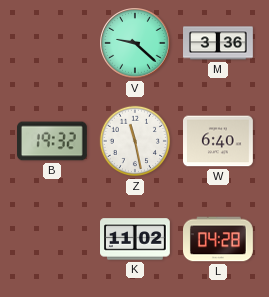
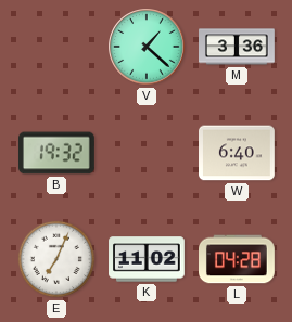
V: 9:22 -> 1:22 (147, 47)
Z: 11:28 -> none (135, 141)
E: none -> 7:04 (56, 259)
